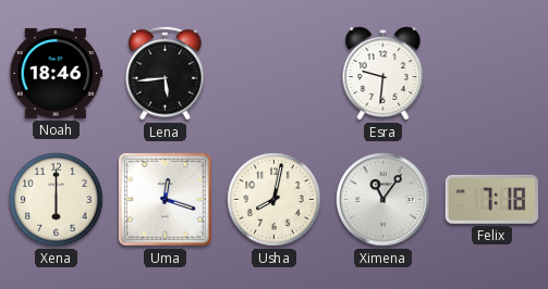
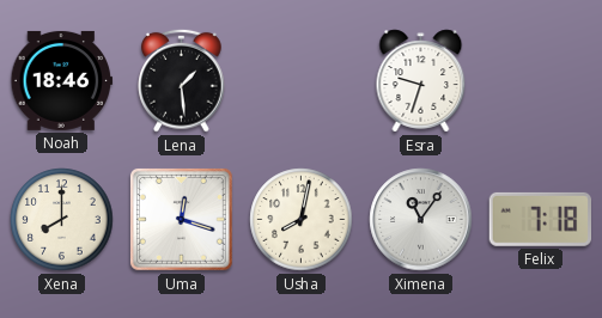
Lena: 5:44 -> 1:29 (182, 80)
Esra: 9:31 -> 9:33 (421, 81)
Xena: 6:00 -> 8:00 (62, 220)
